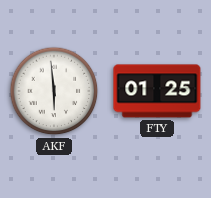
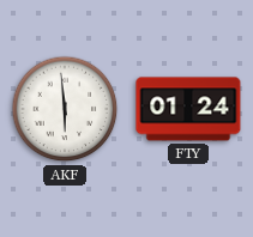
FTY: 01:25 -> 01:24 (188, 109)
